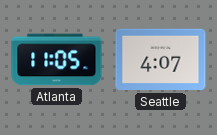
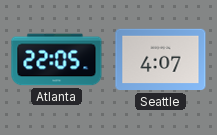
Atlanta: 11:05 -> 22:05 (57, 60)
